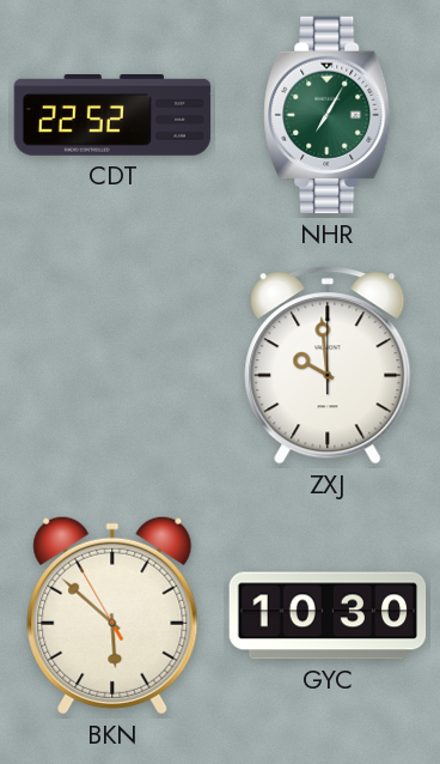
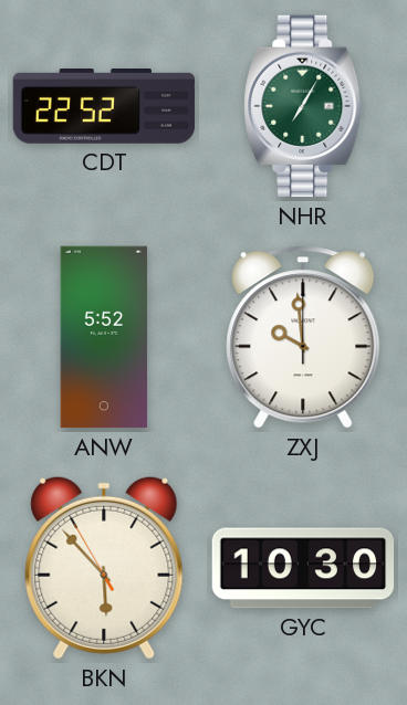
ANW: none -> 5:52 (103, 337)
BKN: 5:51 -> 5:52 (104, 568)
